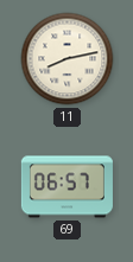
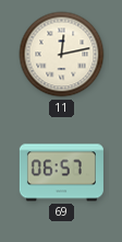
11: 8:13 -> 12:13 (62, 55)
